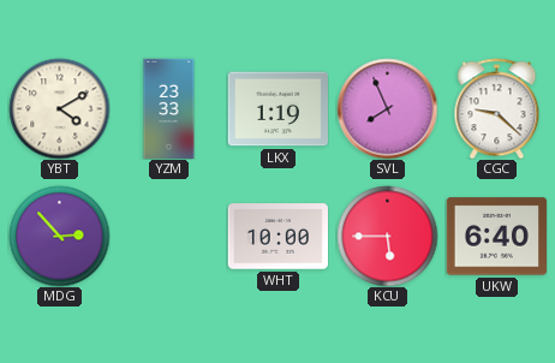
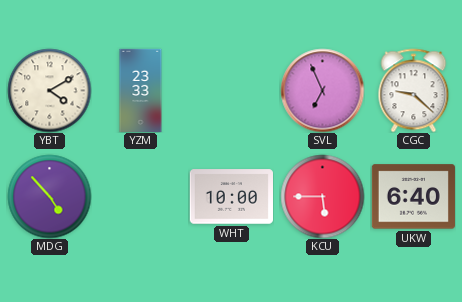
LKX: 1:19 -> none (277, 109)
SVL: 7:56 -> 6:56 (322, 90)
MDG: 2:53 -> 4:53 (49, 196)
